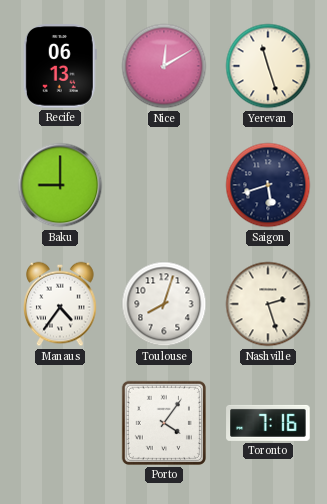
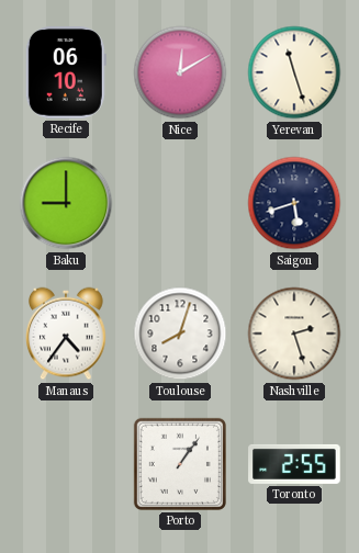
Recife: 06:13 -> 06:10 (66, 72)
Porto: 4:06 -> 1:06 (180, 464)
Toronto: 7:16 -> 2:55 (294, 464)
